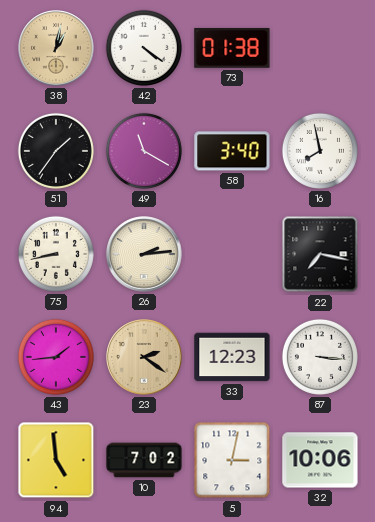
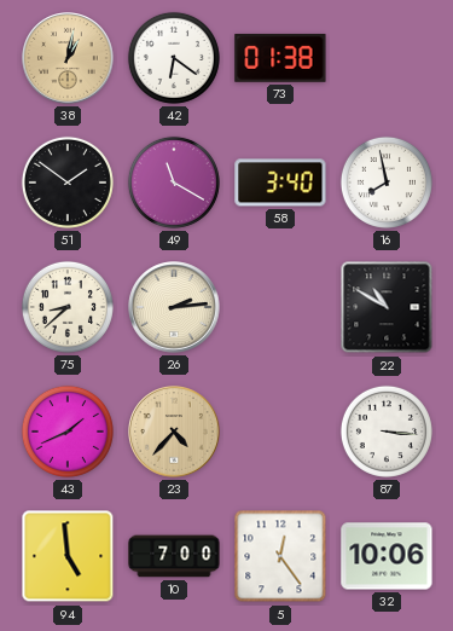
42: 4:21 -> 6:21 (174, 58)
51: 1:36 -> 1:51 (68, 183)
75: 8:43 -> 8:38 (68, 307)
22: 7:17 -> 10:50 (387, 307)
43: 1:44 -> 1:41 (68, 432)
23: 2:21 -> 4:37 (174, 432)
33: 12:23 -> none (232, 357)
10: 7:02 -> 7:00 (174, 556)
5: 3:02 -> 12:24 (280, 556)
